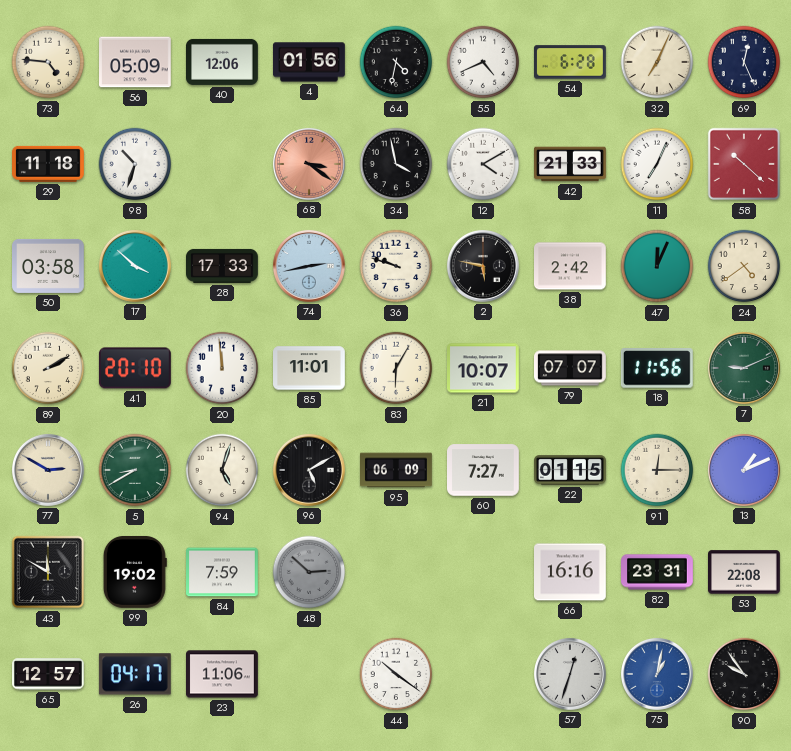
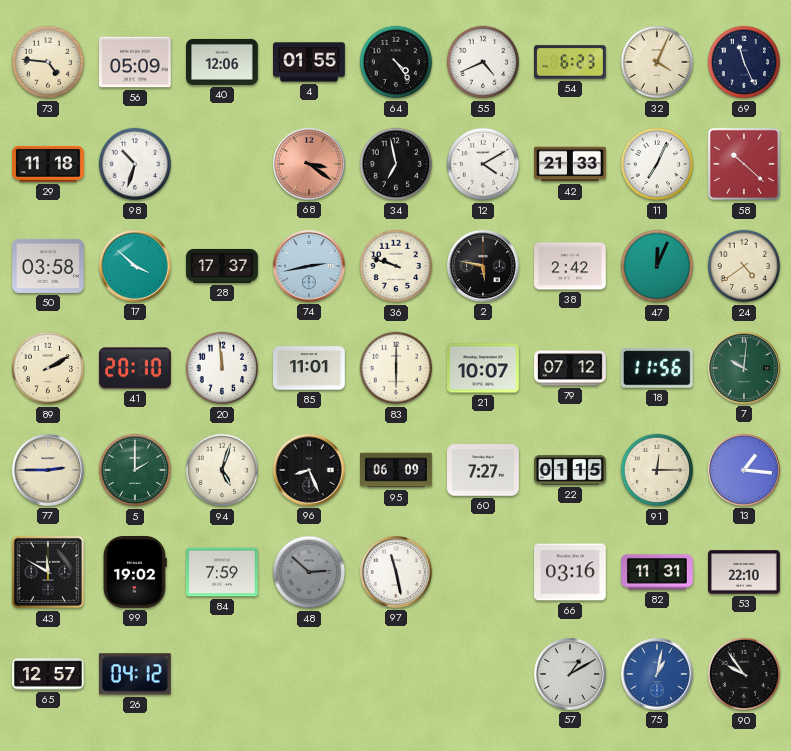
4: 01:56 -> 01:55 (310, 62)
64: 4:32 -> 4:24 (396, 62)
54: 6:28 -> 6:23 (571, 62)
32: 7:04 -> 4:04 (657, 62)
69: 12:26 -> 11:26 (744, 62)
34: 3:58 -> 6:58 (396, 164)
28: 17:33 -> 17:37 (222, 266)
83: 6:05 -> 6:00 (396, 368)
79: 07:07 -> 07:12 (571, 368)
7: 9:11 -> 10:01 (744, 368)
77: 2:50 -> 2:45 (48, 470)
5: 8:40 -> 2:00 (135, 470)
96: 5:10 -> 8:26 (309, 470)
13: 1:11 -> 1:16 (744, 470)
97: none -> 11:28 (396, 572)
66: 16:16 -> 03:16 (571, 572)
82: 23:31 -> 11:31 (657, 572)
53: 22:08 -> 22:10 (745, 572)
26: 04:17 -> 04:12 (135, 674)
23: 11:06 -> none (223, 674)
44: 10:21 -> none (396, 674)
57: 12:33 -> 1:10 (570, 674)
